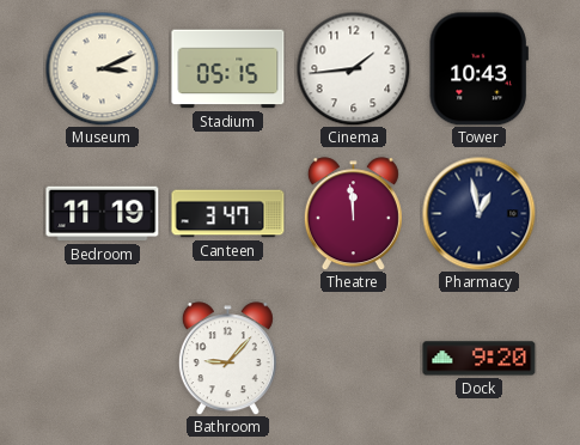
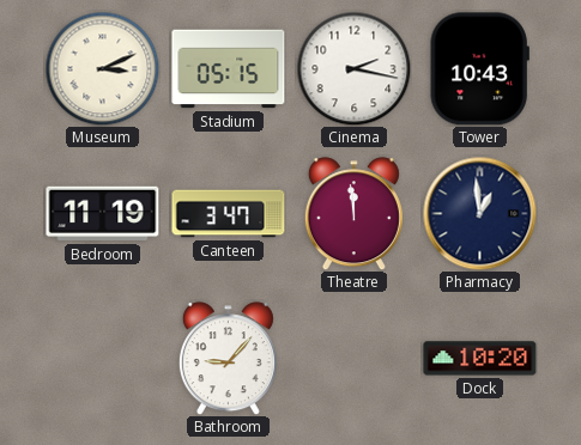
Cinema: 1:44 -> 2:17 (353, 68)
Pharmacy: 12:58 -> 12:59 (479, 213)
Dock: 9:20 -> 10:20 (480, 359)
